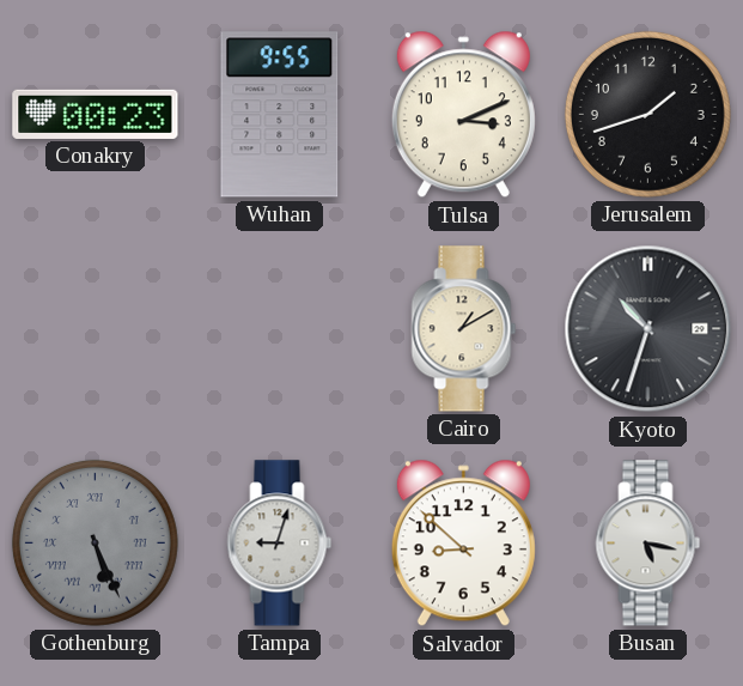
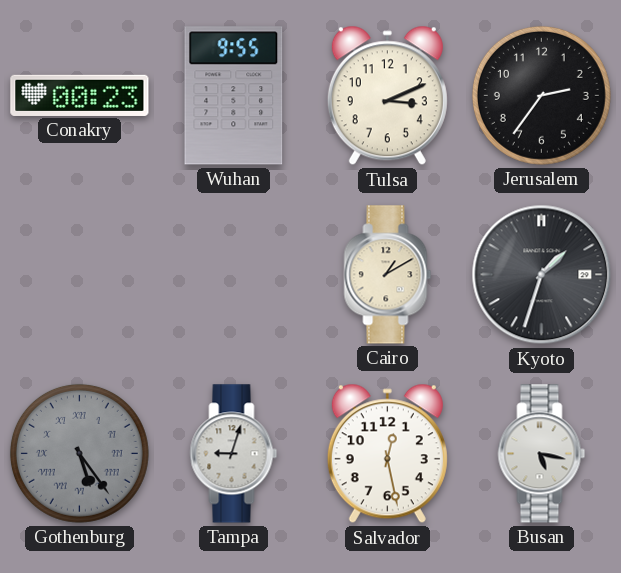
Jerusalem: 1:42 -> 2:36 (541, 95)
Kyoto: 10:33 -> 1:33 (542, 275)
Gothenburg: 5:26 -> 5:24 (79, 453)
Salvador: 8:52 -> 12:28 (387, 454)
